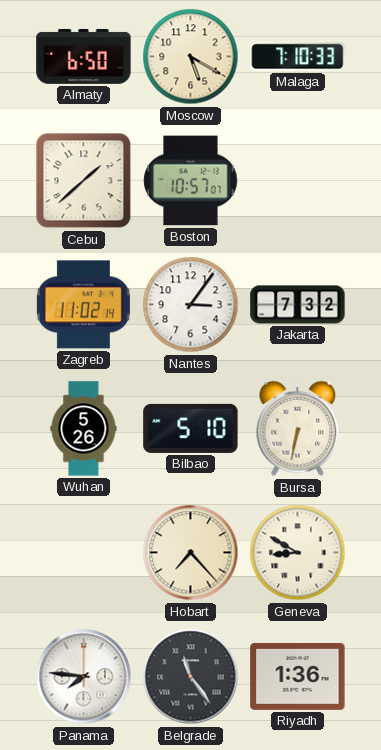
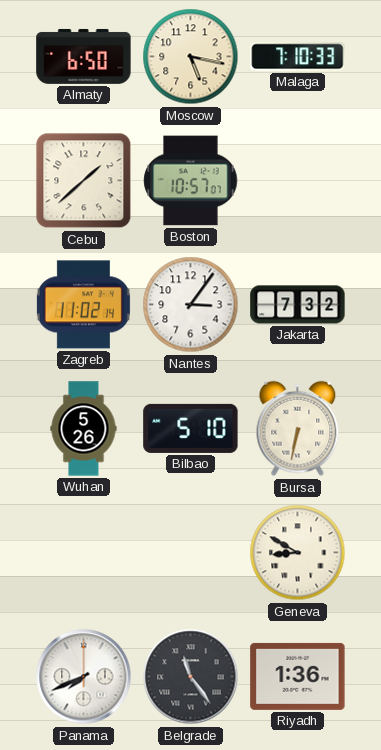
Moscow: 5:20 -> 5:17 (191, 57)
Hobart: 7:23 -> none (191, 553)
Panama: 7:46 -> 7:41 (84, 677)
